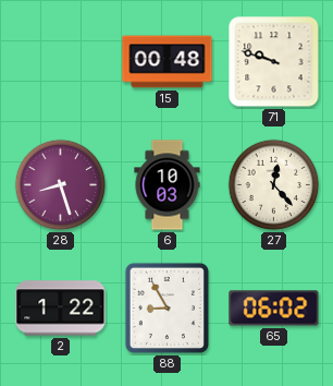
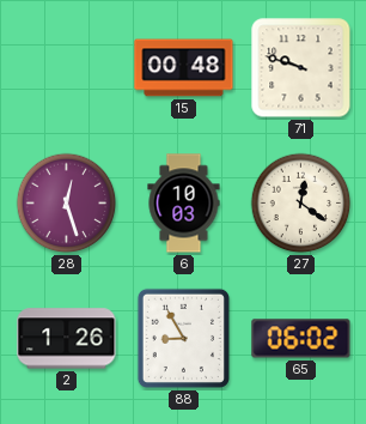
28: 8:27 -> 12:27 (67, 204)
27: 12:23 -> 12:21 (301, 204)
2: 1:22 -> 1:26 (67, 339)
